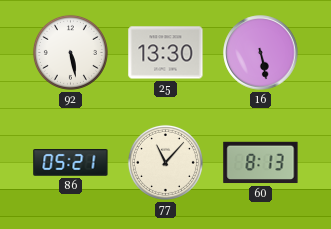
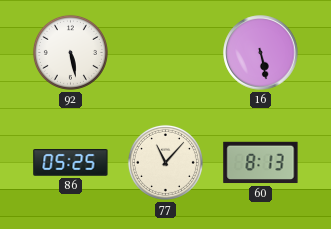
25: 13:30 -> none (166, 53)
86: 05:21 -> 05:25 (71, 163)
